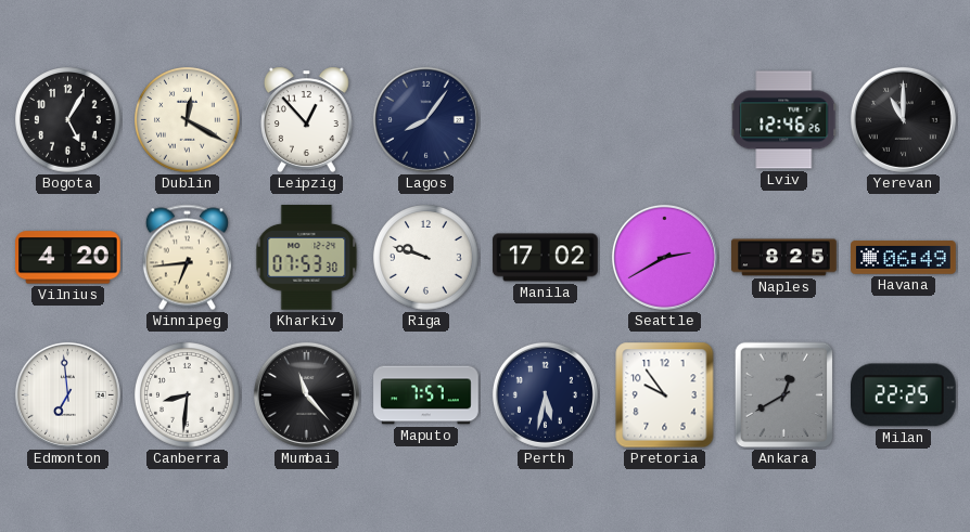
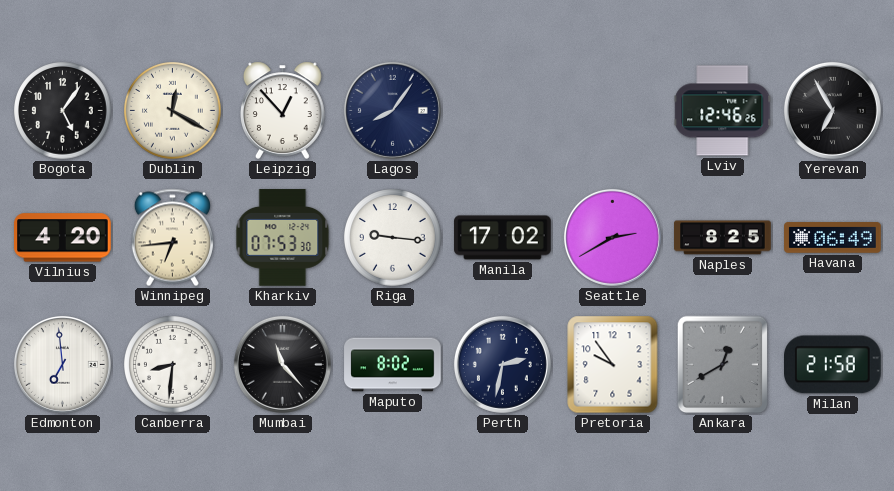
Bogota: 5:05 -> 5:06 (63, 111)
Yerevan: 11:00 -> 6:55 (832, 110)
Riga: 9:48 -> 9:16 (393, 238)
Maputo: 7:57 -> 8:02 (393, 365)
Perth: 5:32 -> 2:32 (502, 364)
Milan: 22:25 -> 21:58 (833, 365)
